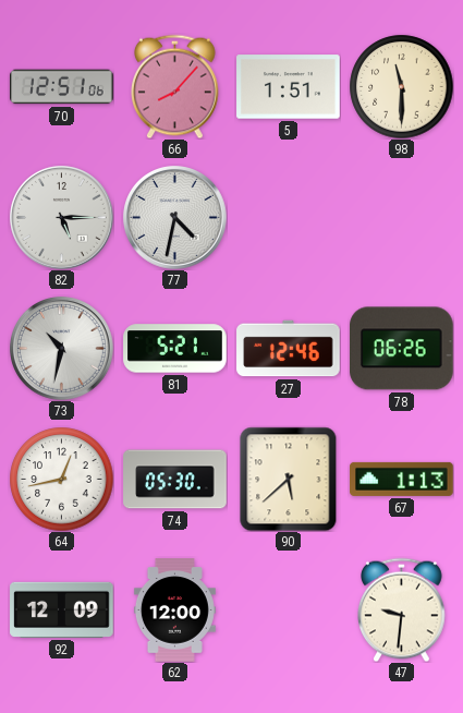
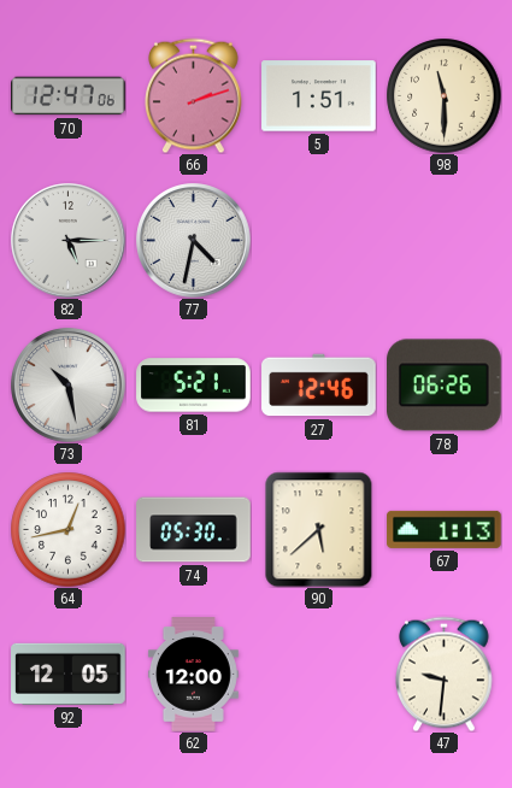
70: 12:51 -> 12:47 (69, 96)
66: 8:07 -> 2:12 (194, 95)
73: 10:32 -> 10:28 (69, 386)
92: 12:09 -> 12:05 (69, 674)
